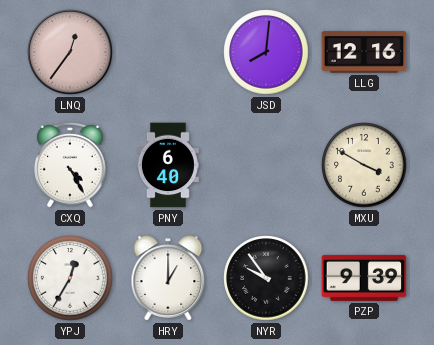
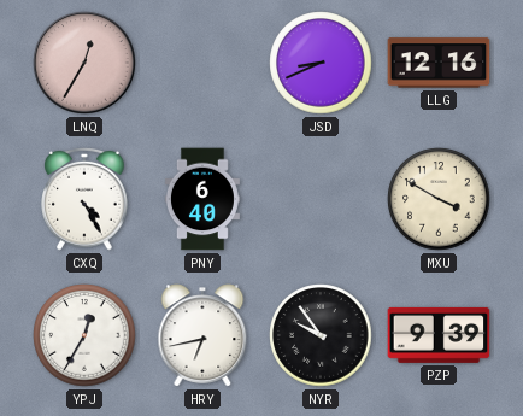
LNQ: 12:36 -> 12:35 (84, 63)
JSD: 8:01 -> 8:41 (321, 63)
HRY: 1:00 -> 6:43 (202, 335)
